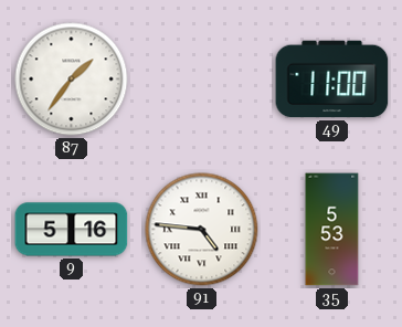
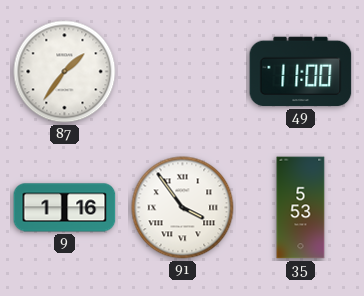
9: 5:16 -> 1:16 (65, 208)
91: 4:46 -> 3:54 (183, 208)
